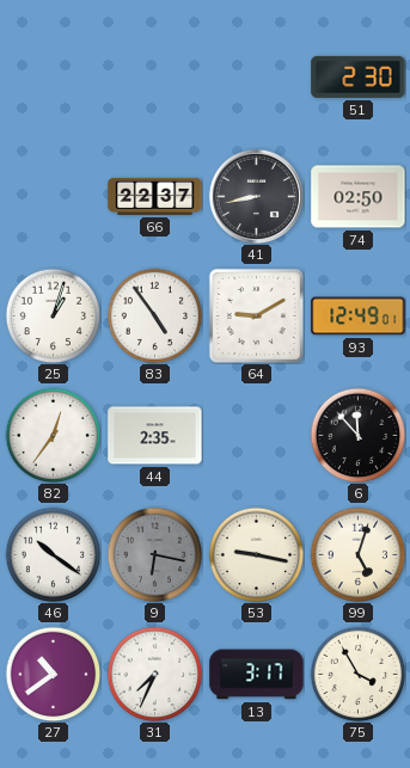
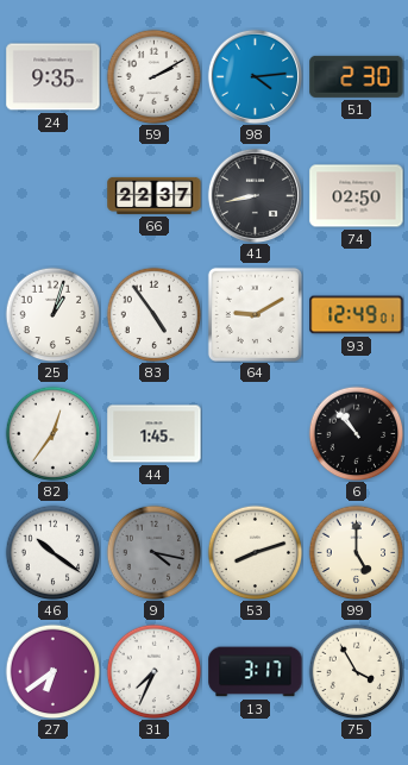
24: none -> 9:35 (54, 77)
59: none -> 2:10 (153, 76)
98: none -> 4:14 (255, 76)
44: 2:35 -> 1:45 (155, 434)
6: 11:53 -> 10:53 (356, 433)
9: 6:17 -> 4:17 (153, 552)
53: 9:17 -> 8:12 (255, 552)
99: 5:03 -> 5:00 (356, 552)
27: 10:39 -> 6:39 (52, 671)
